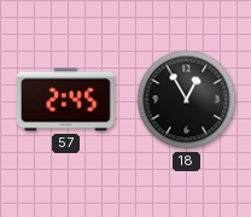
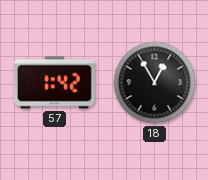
57: 2:45 -> 1:42 (55, 83)
